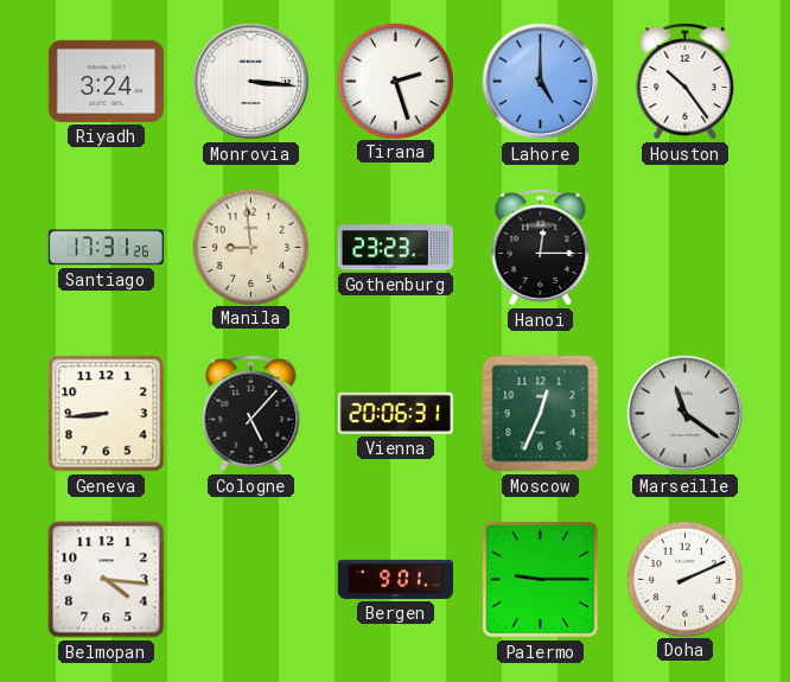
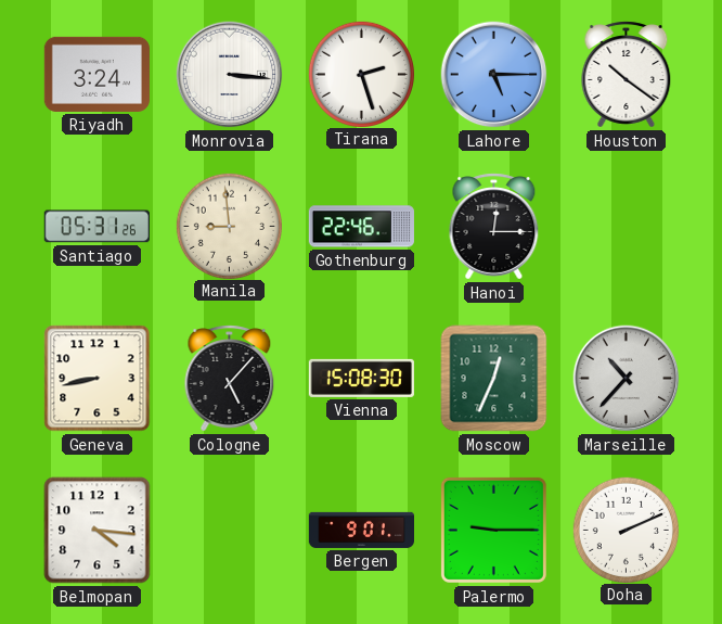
Lahore: 5:00 -> 5:15 (494, 75)
Houston: 10:24 -> 10:21 (627, 75)
Santiago: 17:31 -> 05:31 (96, 227)
Gothenburg: 23:23 -> 22:46 (361, 227)
Geneva: 8:44 -> 8:43 (98, 379)
Vienna: 20:06 -> 15:08 (361, 378)
Marseille: 11:21 -> 10:37 (627, 379)
